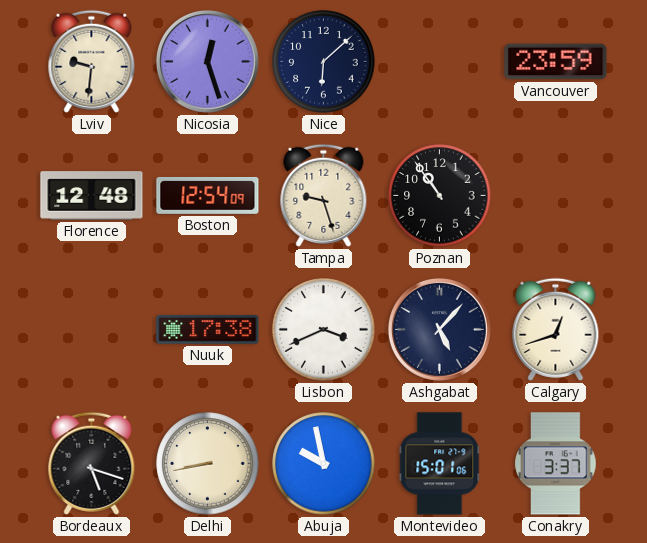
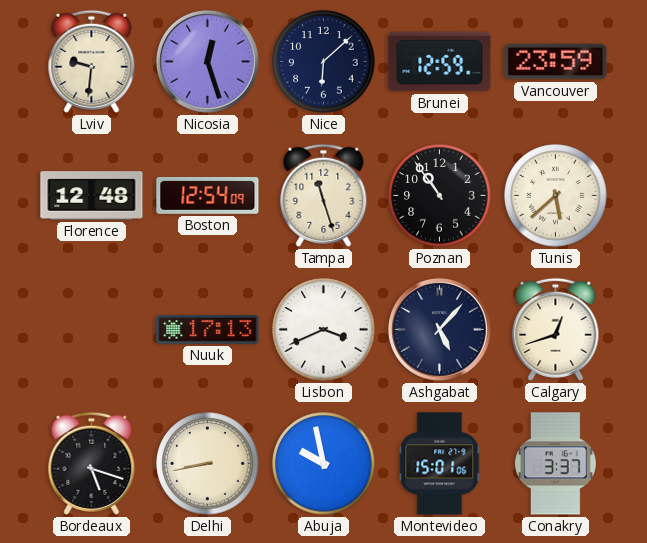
Brunei: none -> 12:59 (440, 62)
Tampa: 9:27 -> 11:27 (324, 195)
Tunis: none -> 5:38 (556, 196)
Nuuk: 17:38 -> 17:13 (208, 330)
